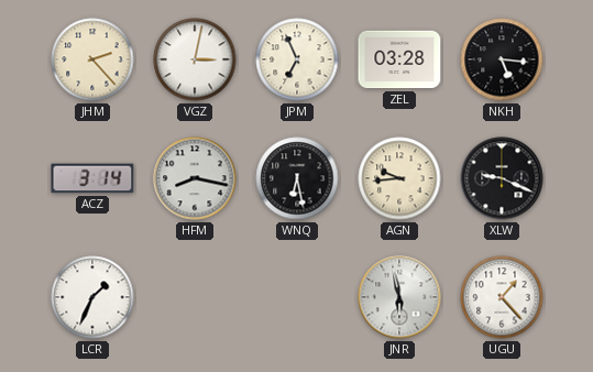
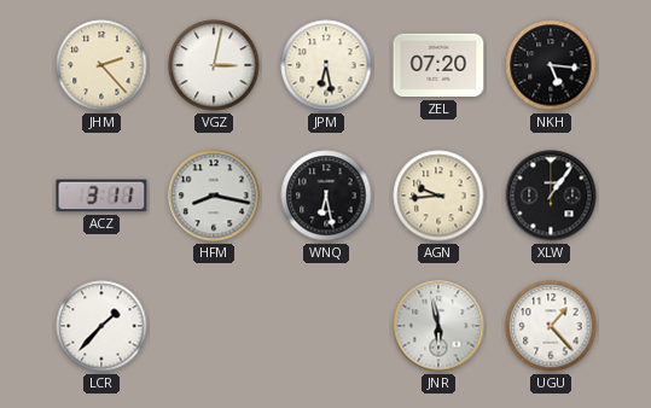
JPM: 6:56 -> 6:28 (326, 65)
ZEL: 03:28 -> 07:20 (438, 65)
ACZ: 3:14 -> 3:11 (101, 196)
XLW: 9:19 -> 1:06 (551, 196)
LCR: 1:34 -> 1:37 (101, 326)
